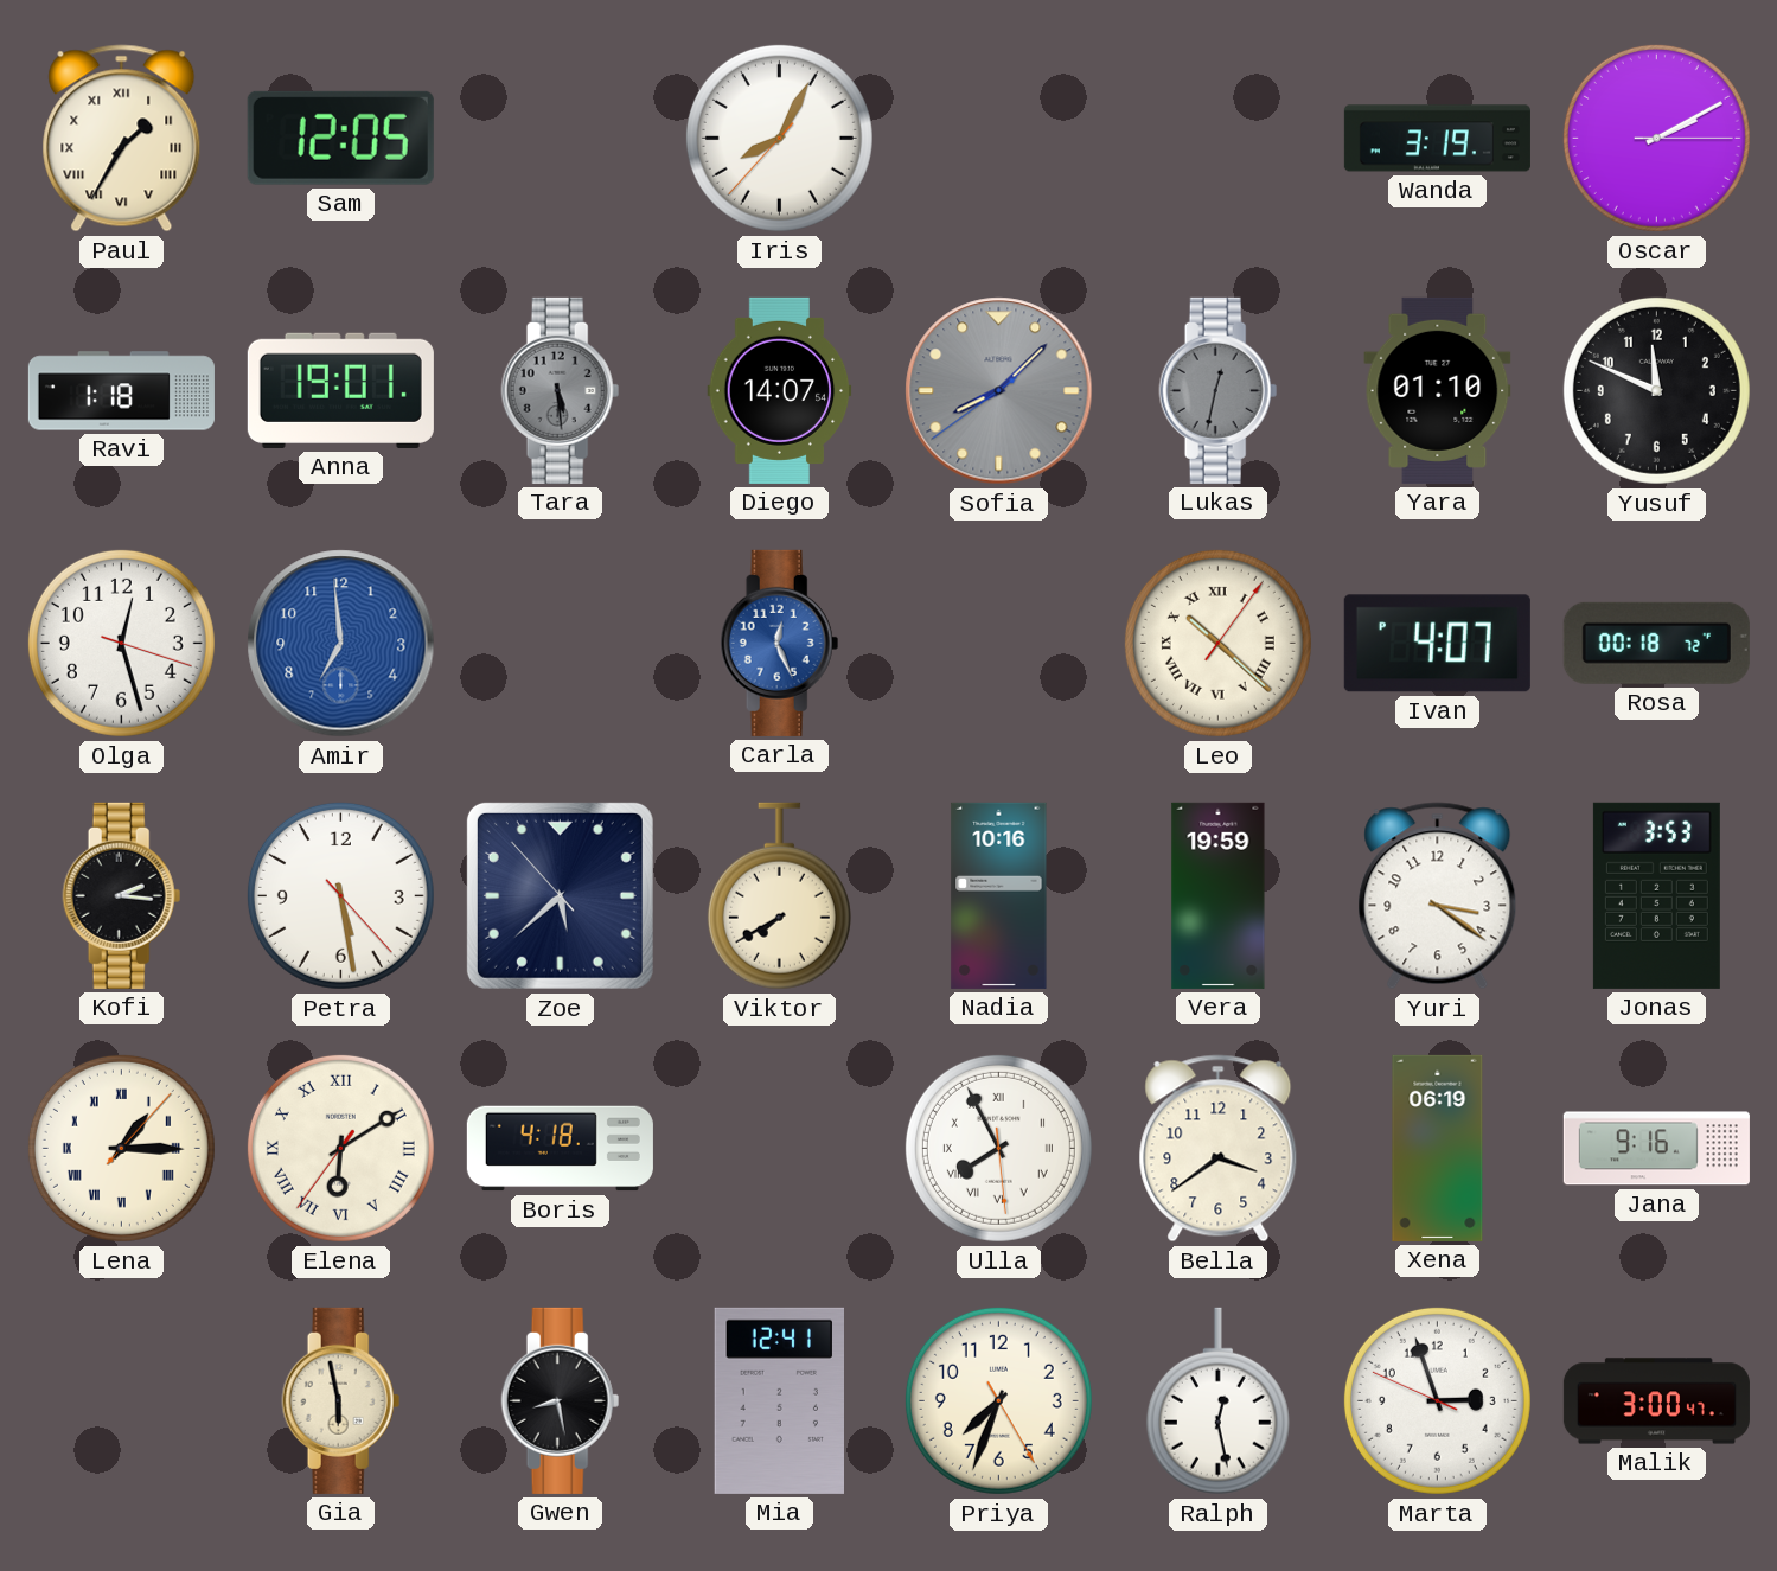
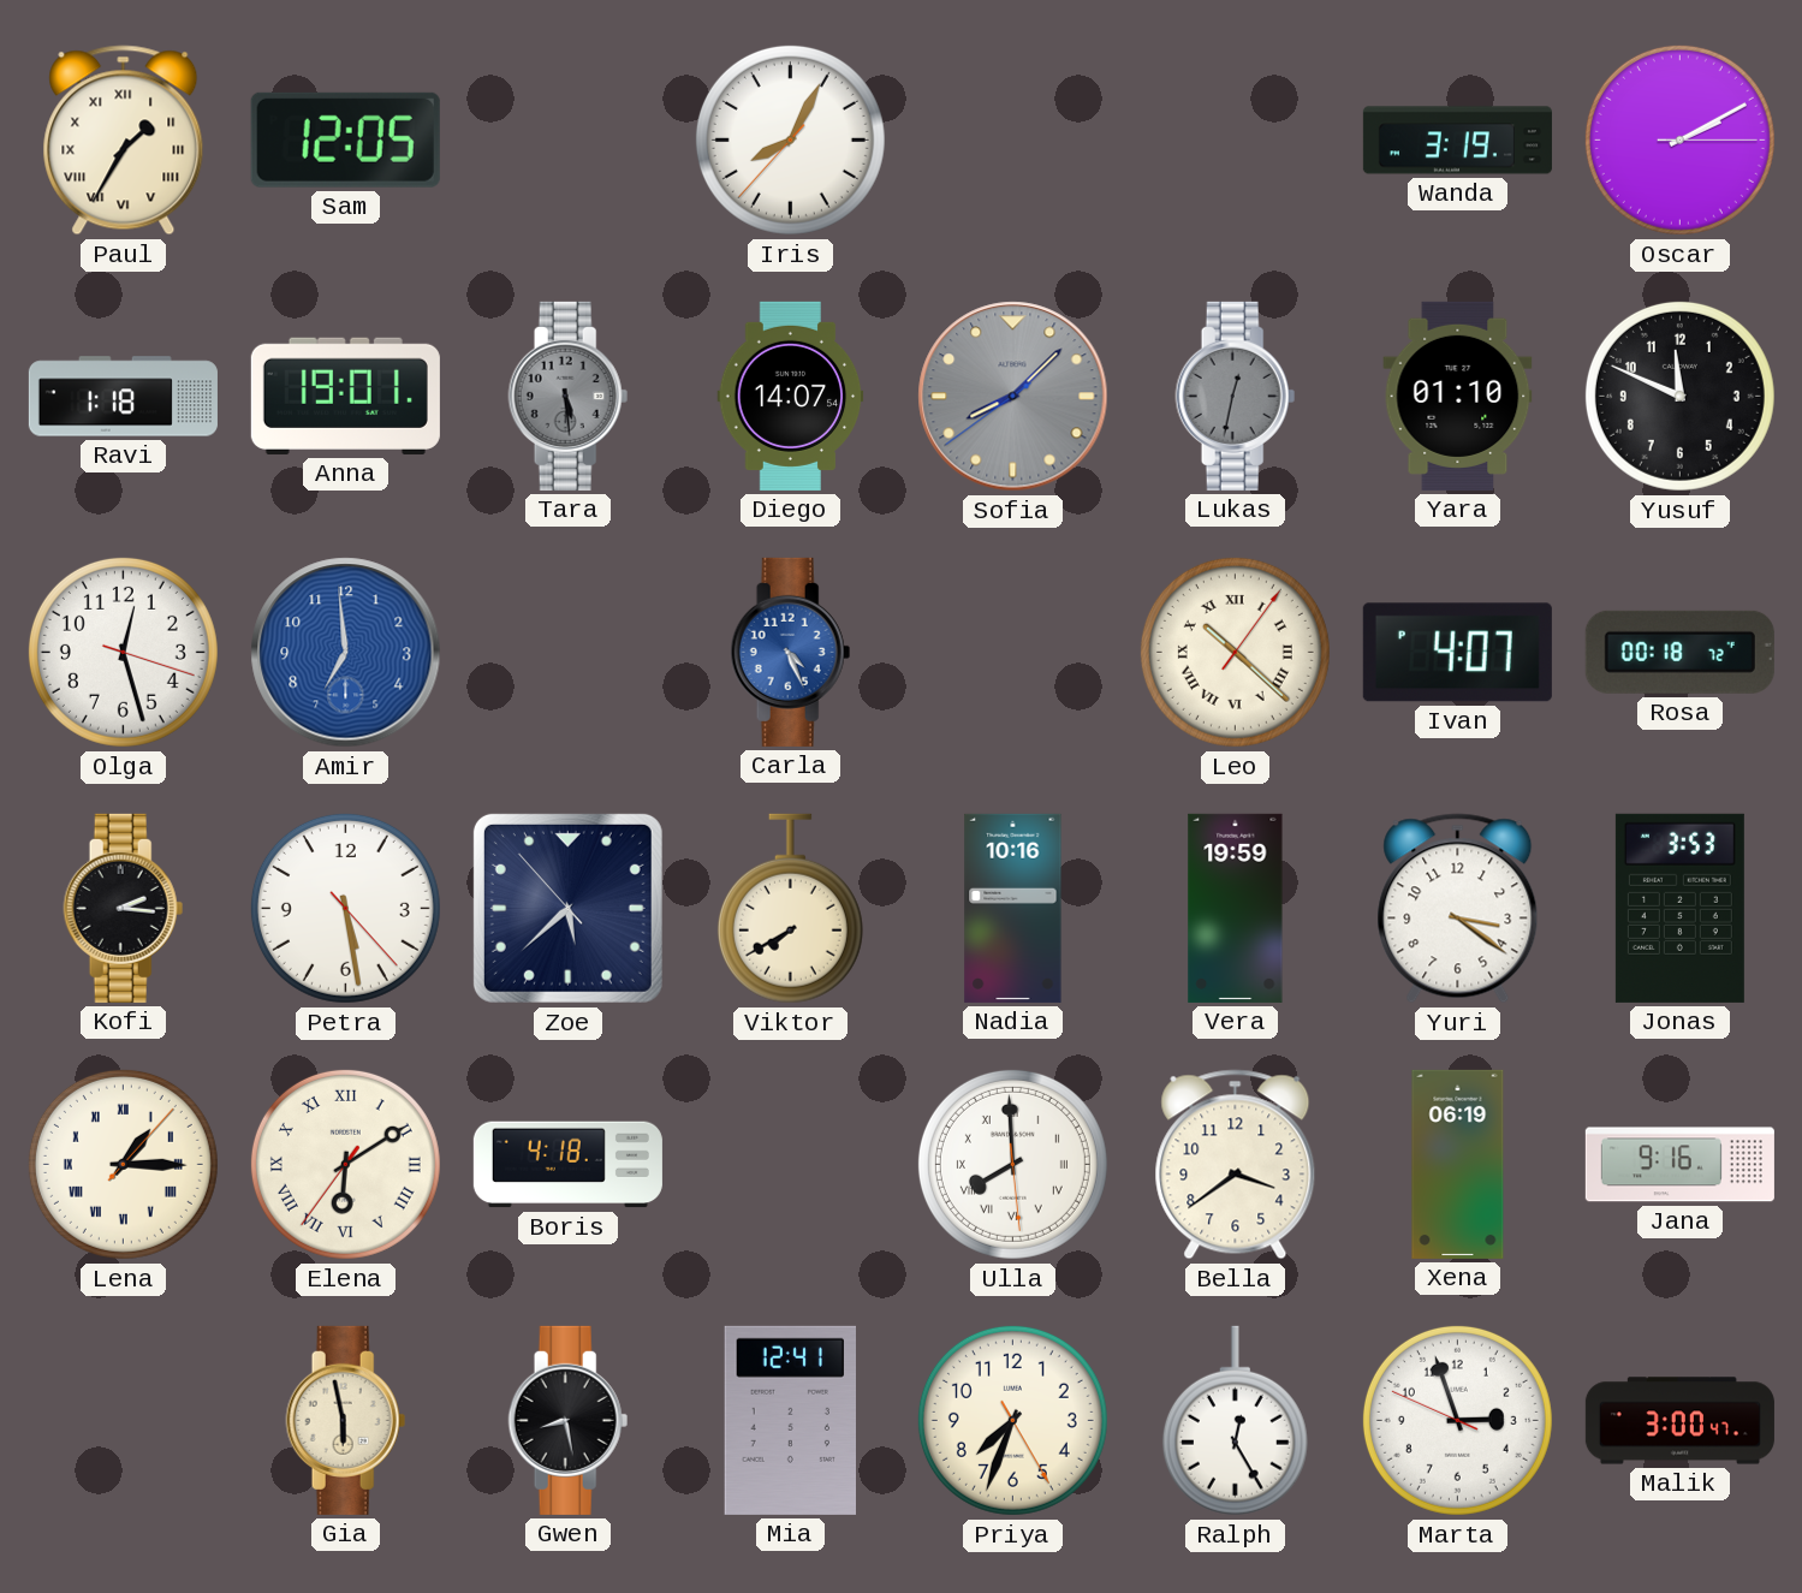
Carla: 12:26 -> 4:26 (791, 652)
Ulla: 7:55 -> 7:59 (1012, 1164)
Ralph: 12:28 -> 12:25 (1235, 1421)
